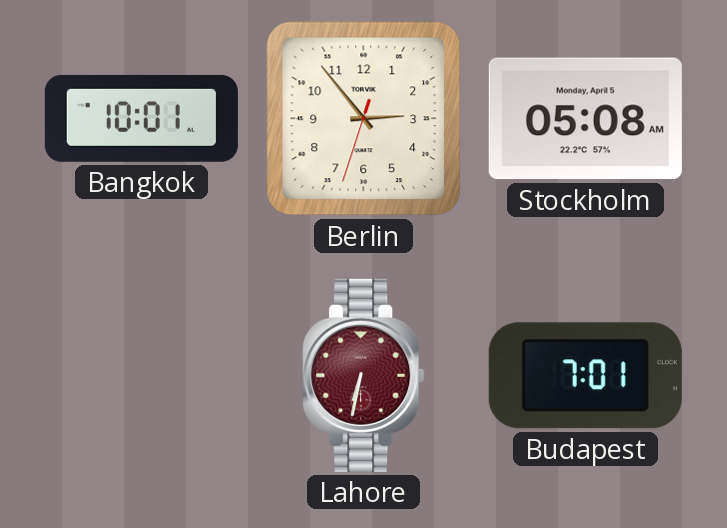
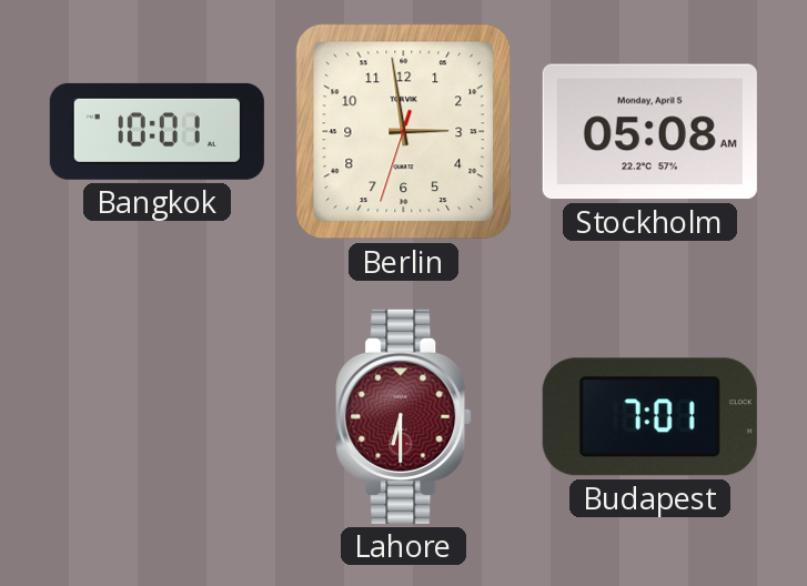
Berlin: 2:53 -> 2:58 (404, 132)
Lahore: 6:32 -> 6:30 (404, 416)
